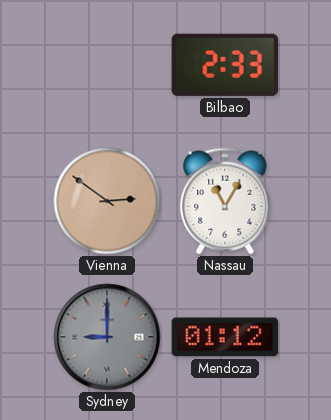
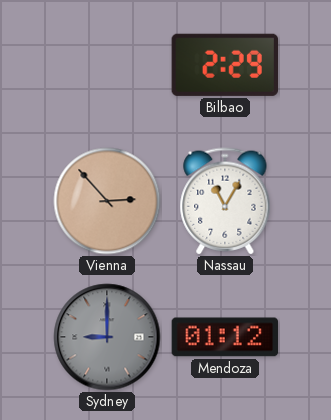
Bilbao: 2:33 -> 2:29 (224, 65)
Vienna: 2:51 -> 2:53 (107, 201)
